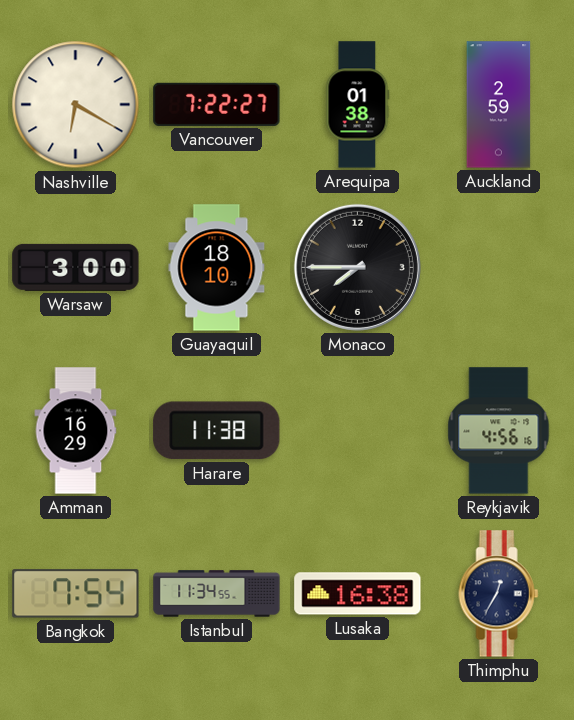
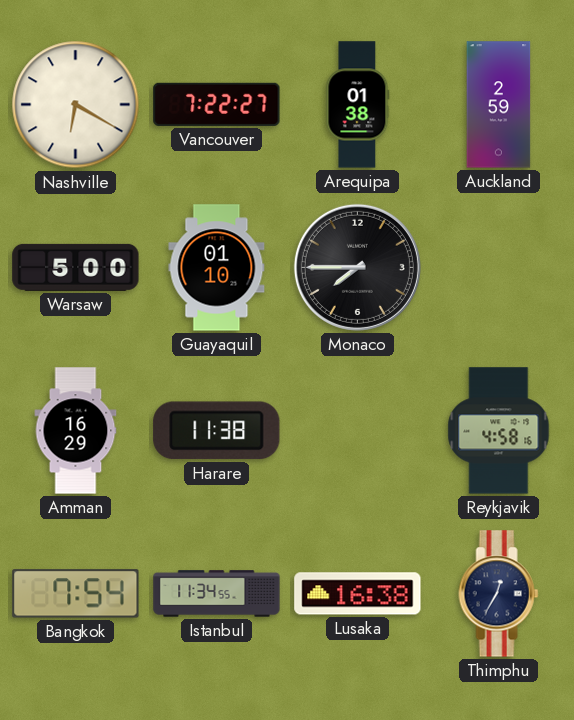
Warsaw: 3:00 -> 5:00 (76, 267)
Guayaquil: 18:10 -> 01:10 (217, 268)
Reykjavik: 4:56 -> 4:58 (499, 431)
